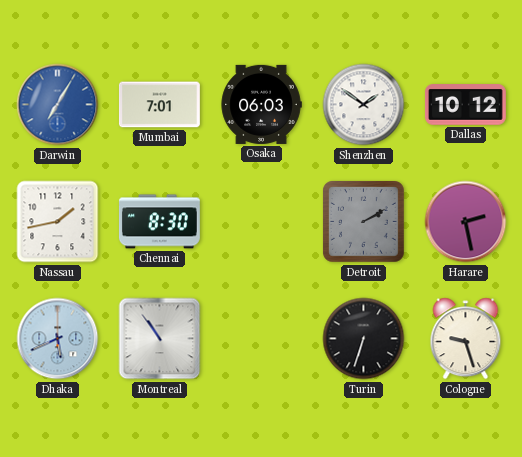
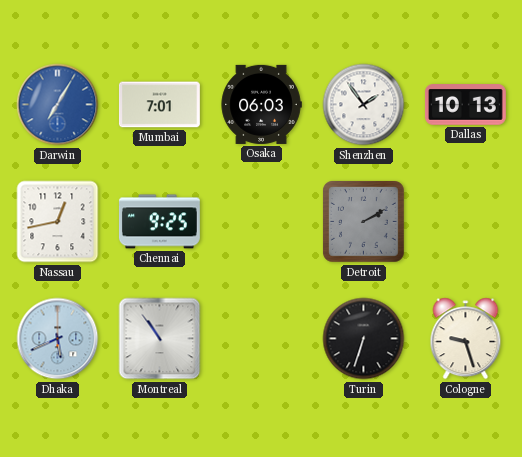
Shenzhen: 1:51 -> 1:54 (364, 105)
Dallas: 10:12 -> 10:13 (465, 105)
Nassau: 1:43 -> 12:43 (58, 222)
Chennai: 8:30 -> 9:25 (159, 222)
Harare: 2:28 -> none (466, 222)
